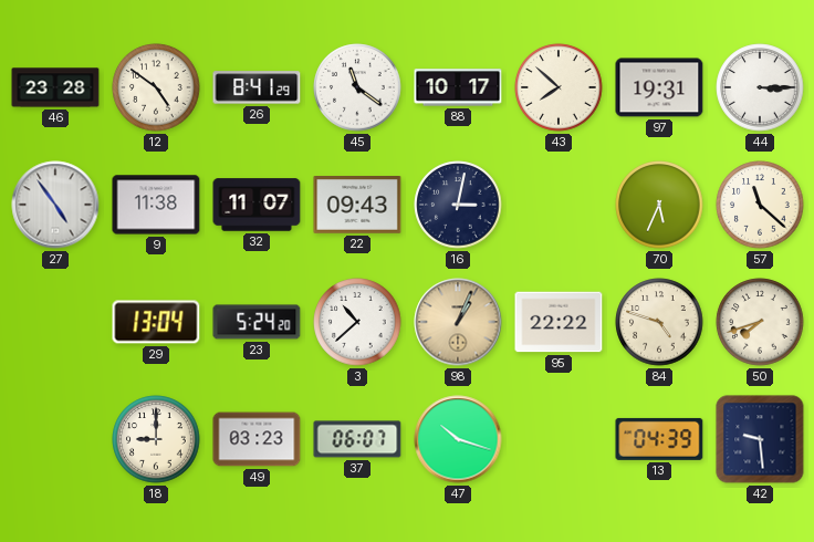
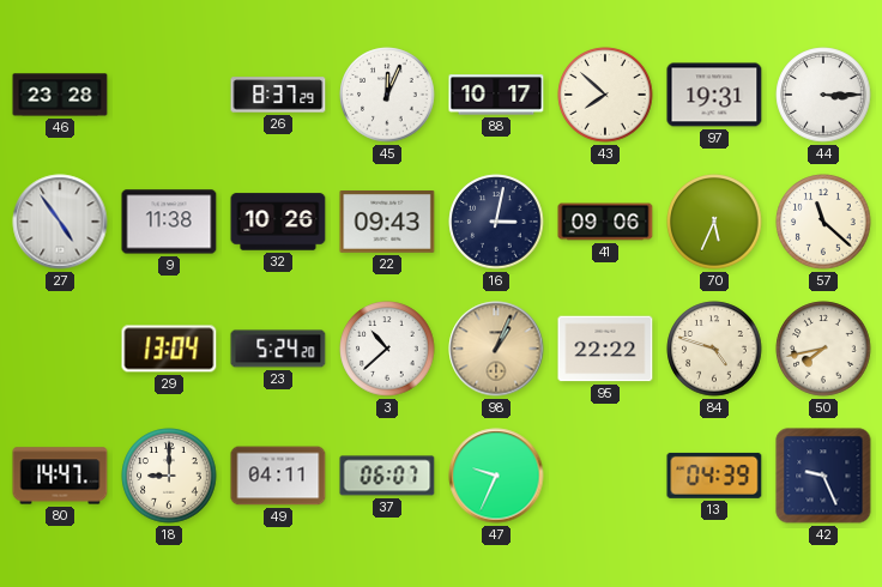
12: 4:51 -> none (156, 87)
26: 8:41 -> 8:37 (278, 95)
45: 11:21 -> 12:04 (387, 95)
32: 11:07 -> 10:26 (278, 222)
41: none -> 09:06 (605, 222)
50: 7:42 -> 7:43 (823, 349)
80: none -> 14:47 (60, 476)
49: 03:23 -> 04:11 (278, 476)
47: 10:18 -> 9:34 (496, 476)
42: 9:29 -> 9:26 (823, 476)
